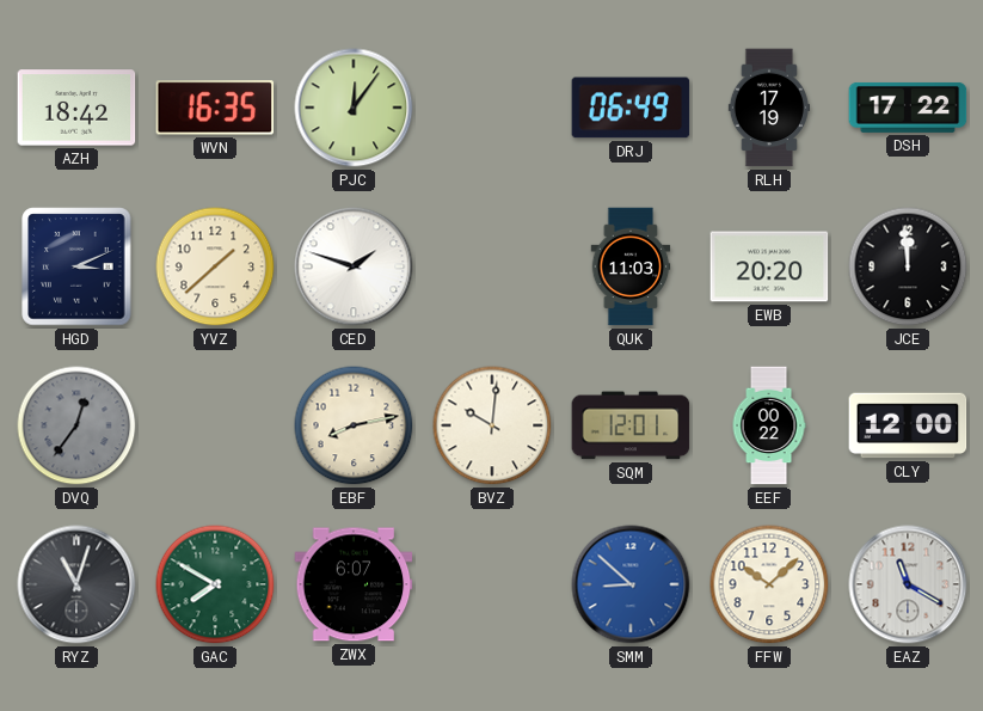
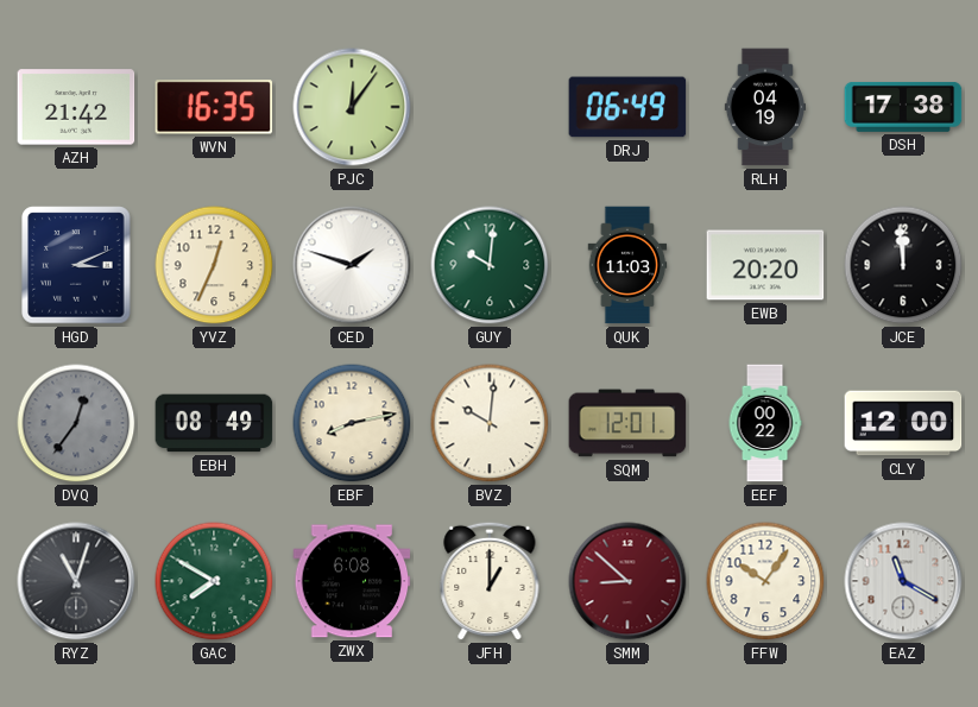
AZH: 18:42 -> 21:42 (76, 107)
RLH: 17:19 -> 04:19 (764, 107)
DSH: 17:22 -> 17:38 (903, 107)
YVZ: 1:38 -> 12:34 (214, 265)
GUY: none -> 10:01 (490, 265)
EBH: none -> 08:49 (214, 423)
ZWX: 6:07 -> 6:08 (352, 581)
JFH: none -> 1:00 (490, 581)
SMM dial: blue -> burgundy (627, 581)
FFW: 10:08 -> 10:06 (765, 581)
